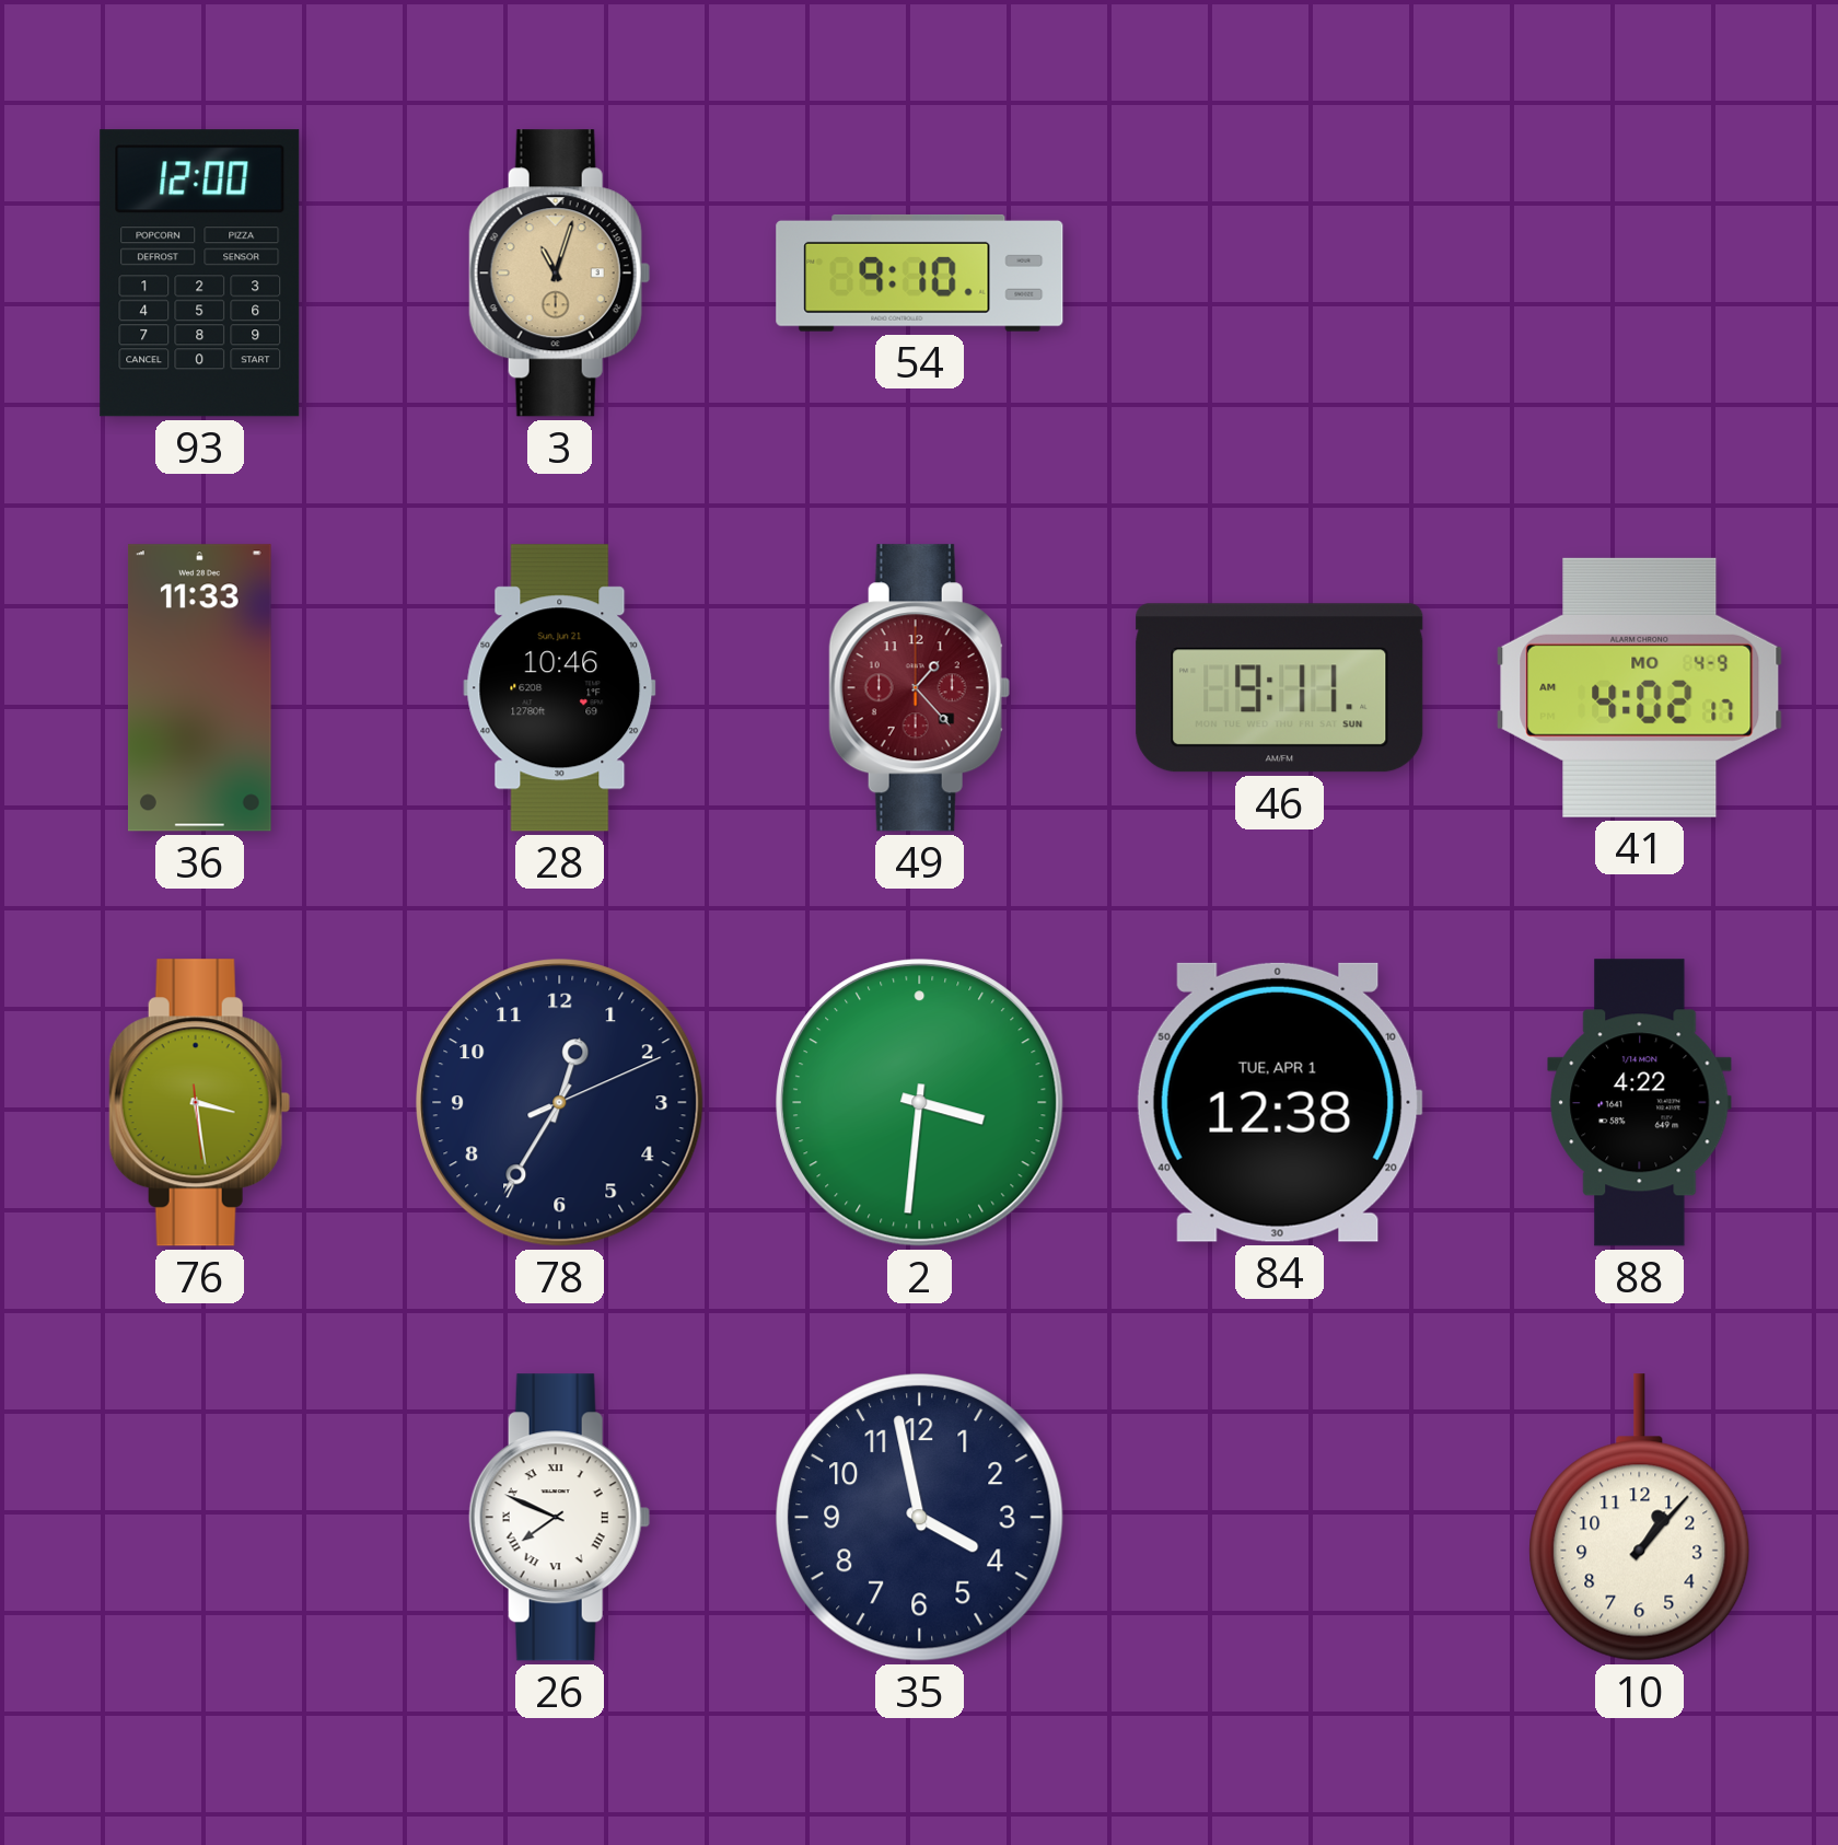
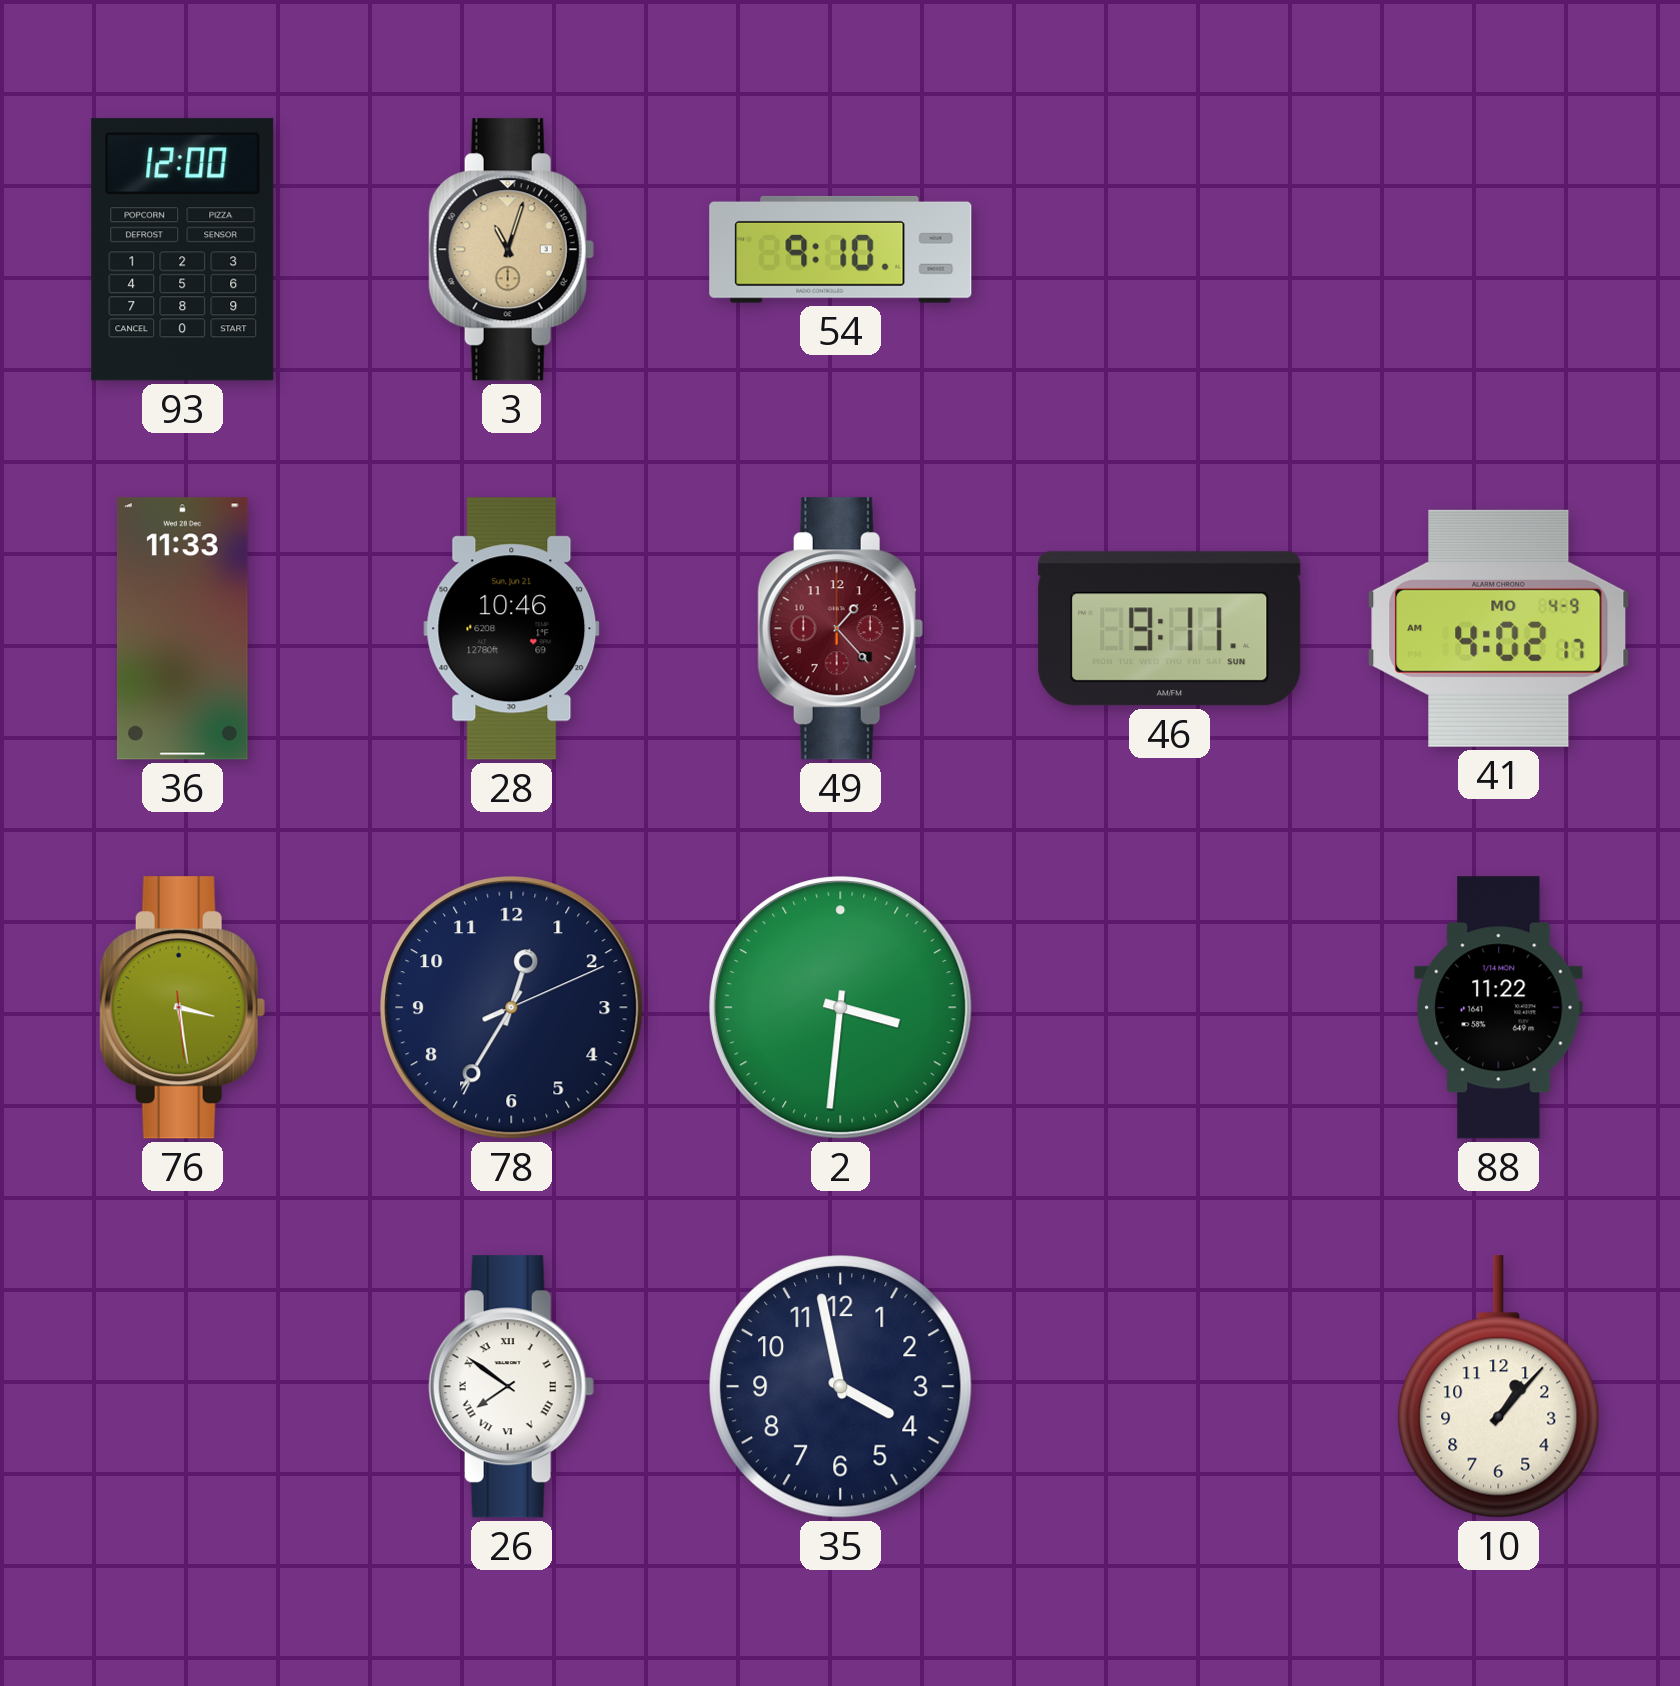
84: 12:38 -> none (1279, 1102)
88: 4:22 -> 11:22 (1499, 1008)
26: 7:49 -> 7:51 (511, 1387)
